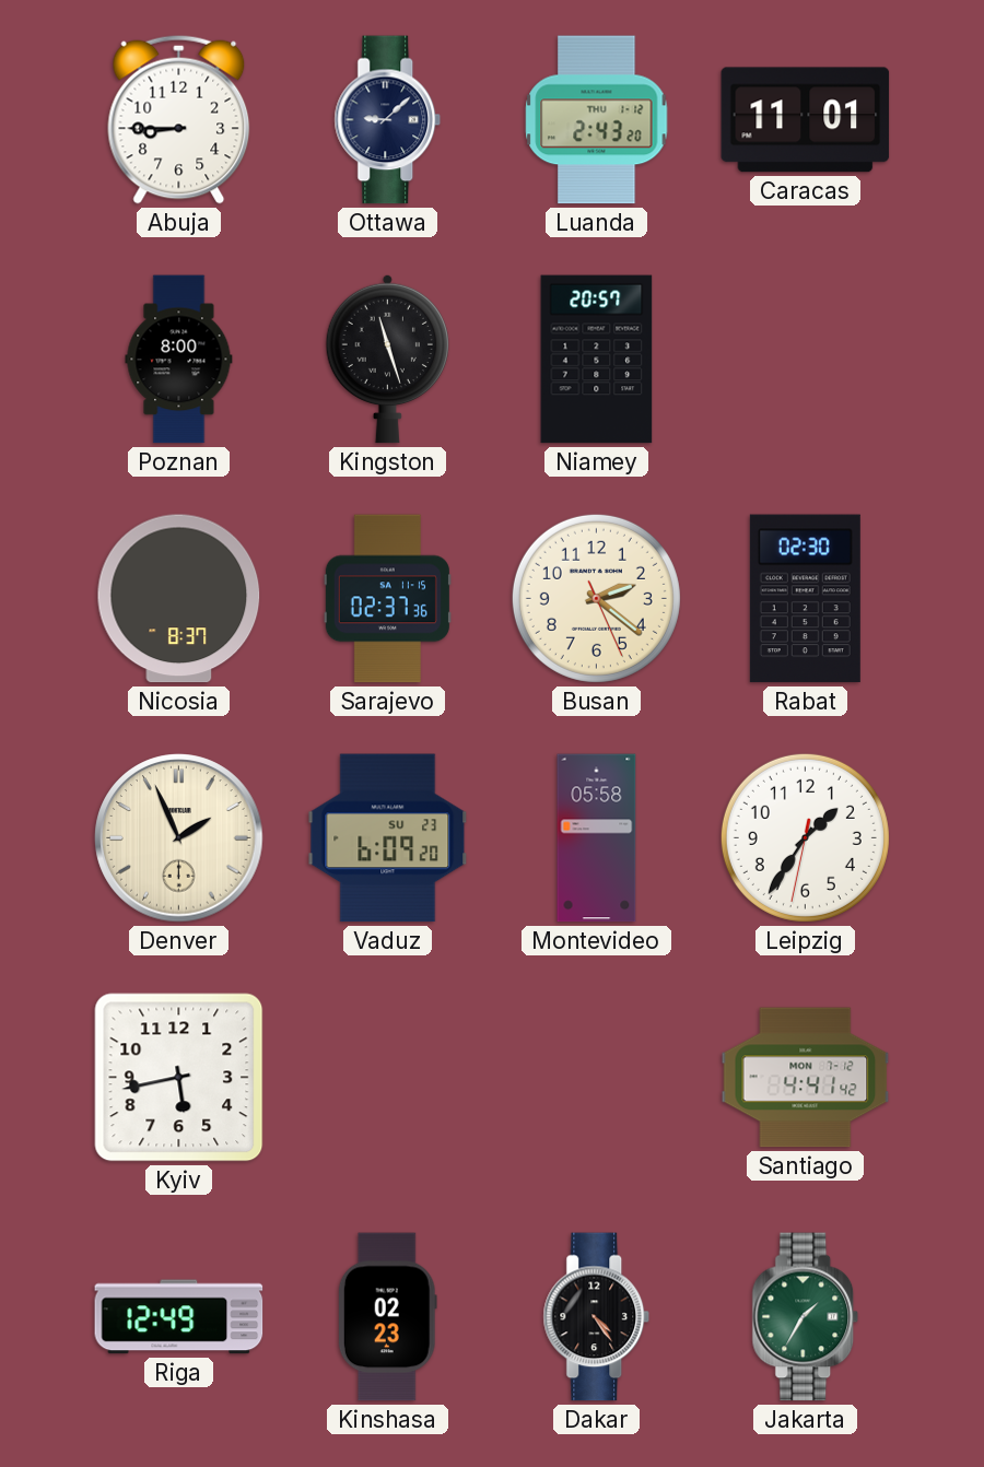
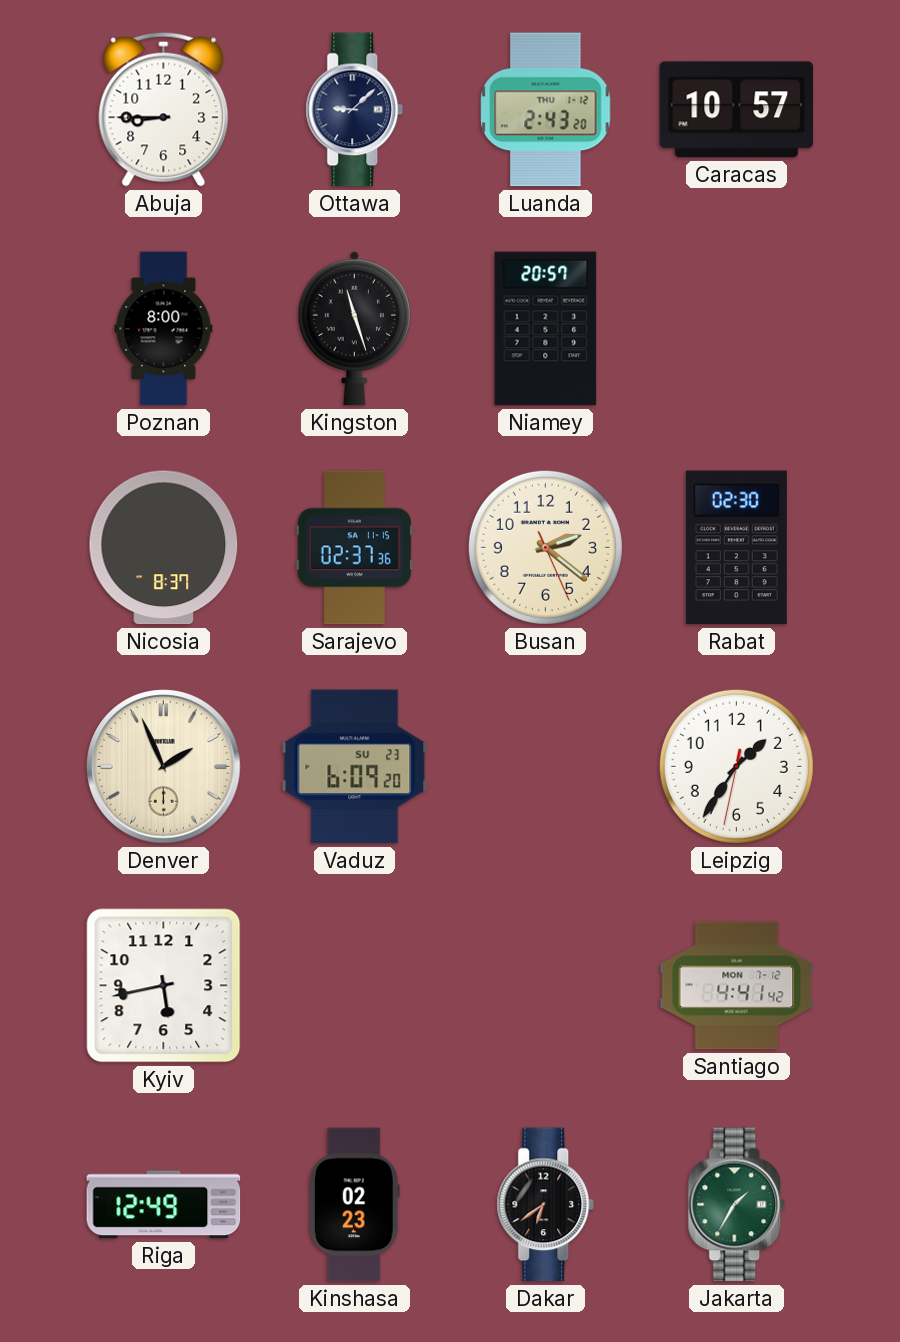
Caracas: 11:01 -> 10:57 (737, 110)
Montevideo: 05:58 -> none (597, 838)
Dakar: 4:24 -> 6:39 (546, 1205)
